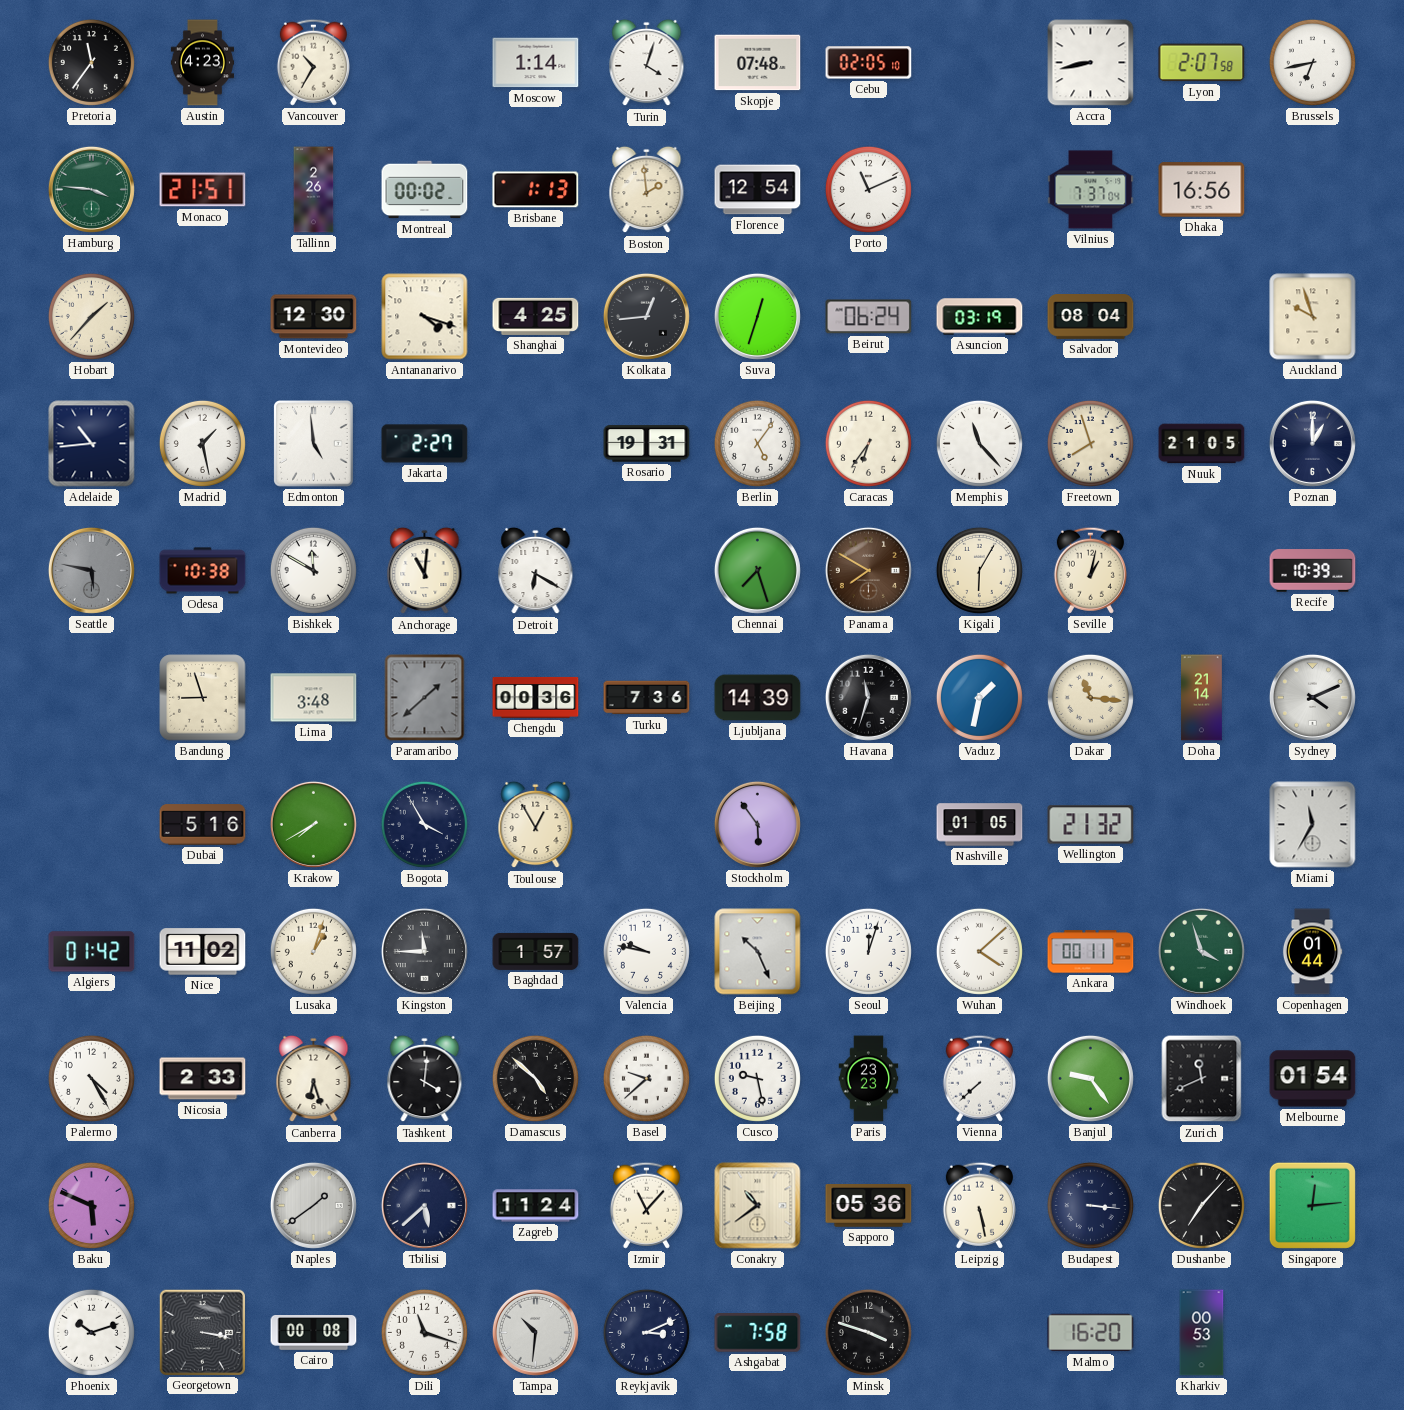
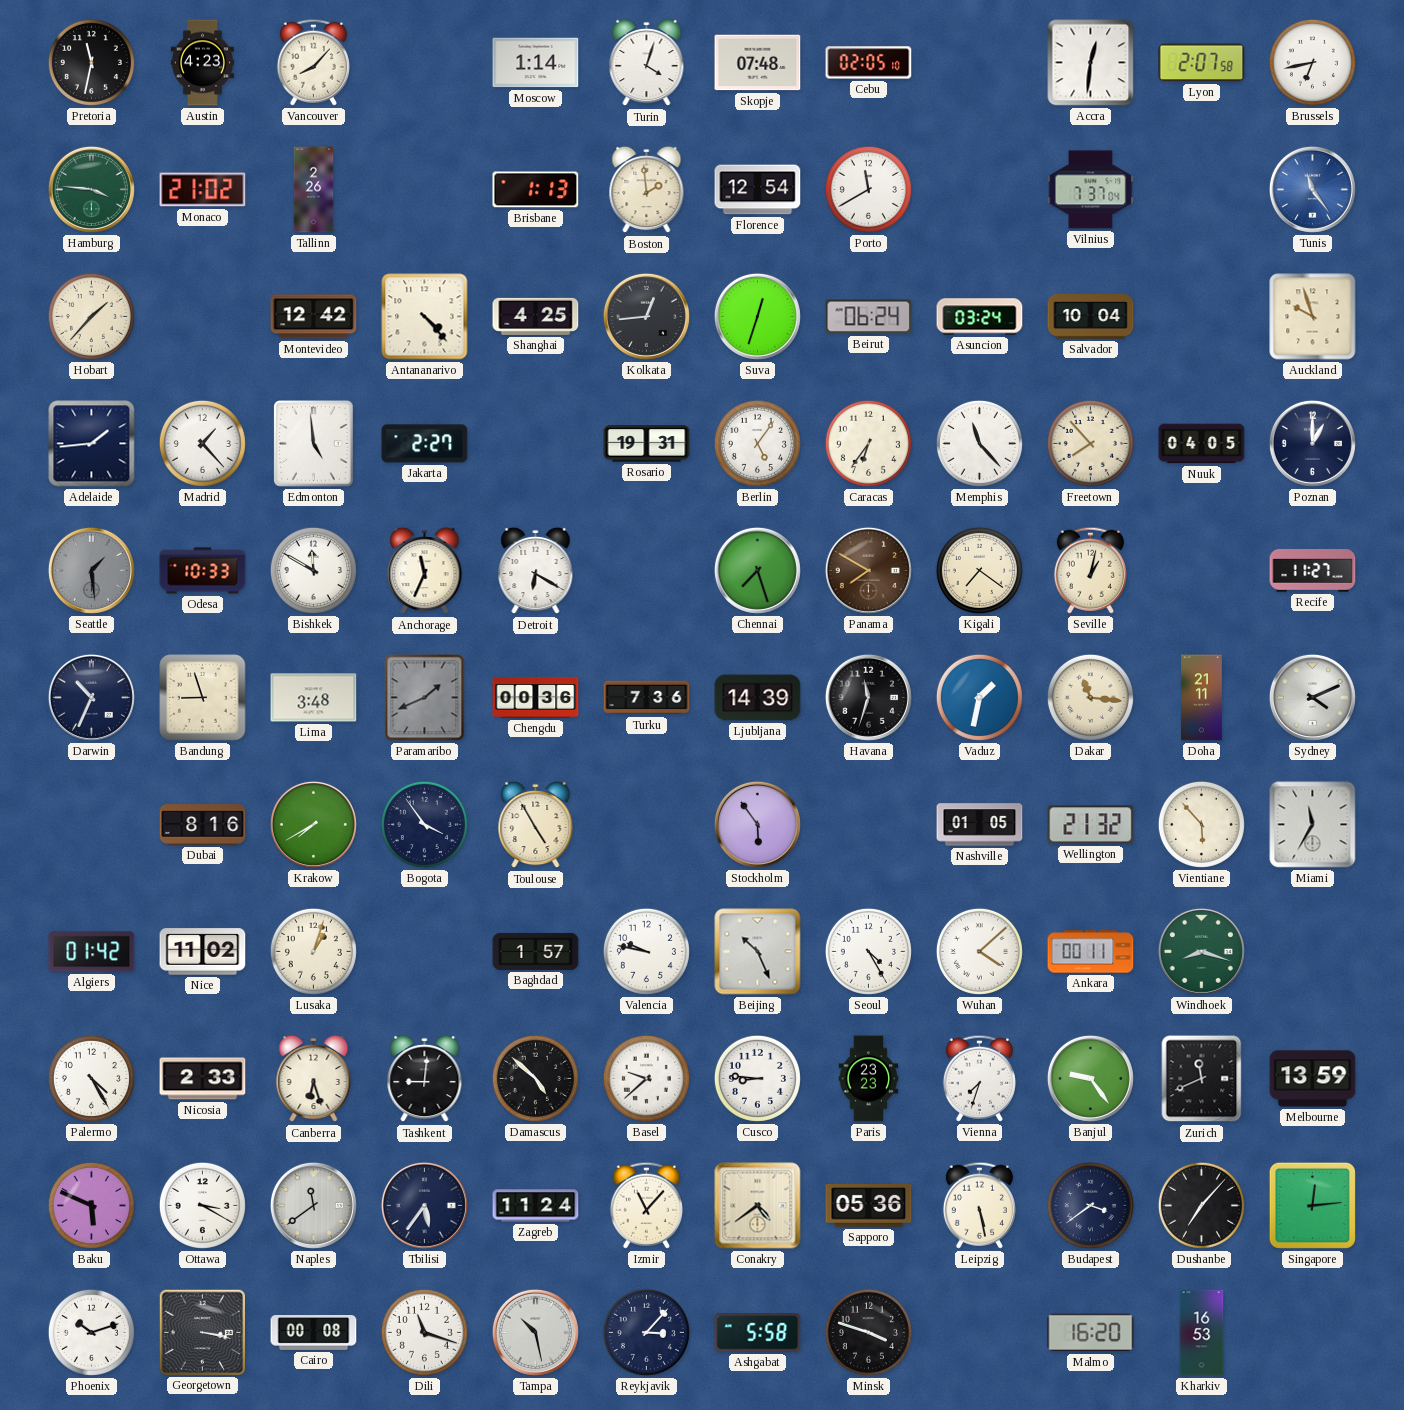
Pretoria: 11:36 -> 11:32 (91, 62)
Vancouver: 10:35 -> 8:07 (313, 62)
Accra: 8:43 -> 12:31 (1091, 63)
Monaco: 21:51 -> 21:02 (203, 190)
Montreal: 00:02 -> none (425, 190)
Porto: 11:11 -> 11:40 (868, 189)
Dhaka: 16:56 -> none (1202, 190)
Tunis: none -> 11:24 (1312, 189)
Montevideo: 12:30 -> 12:42 (314, 317)
Antananarivo: 4:18 -> 4:23 (425, 317)
Asuncion: 03:19 -> 03:24 (980, 317)
Salvador: 08:04 -> 10:04 (1091, 317)
Adelaide: 10:44 -> 1:44 (92, 444)
Madrid: 1:28 -> 1:23 (202, 443)
Freetown: 7:57 -> 7:53 (1090, 443)
Nuuk: 21:05 -> 04:05 (1202, 444)
Seattle: 5:47 -> 1:29 (91, 570)
Odesa: 10:38 -> 10:33 (203, 571)
Anchorage: 11:01 -> 11:34 (425, 571)
Kigali: 6:05 -> 7:21 (979, 570)
Recife: 10:39 -> 11:27 (1313, 571)
Darwin: none -> 10:34 (91, 697)
Paramaribo: 1:38 -> 1:41 (425, 698)
Doha: 21:14 -> 21:11 (1202, 698)
Dubai: 5:16 -> 8:16 (203, 825)
Bogota: 3:55 -> 3:54 (424, 824)
Toulouse: 12:55 -> 4:55 (536, 825)
Vientiane: none -> 5:53 (1201, 824)
Kingston: 11:45 -> none (424, 951)
Seoul: 12:03 -> 4:25 (868, 951)
Windhoek: 3:57 -> 8:18 (1201, 951)
Copenhagen: 01:44 -> none (1312, 952)
Tashkent: 4:01 -> 9:01 (425, 1079)
Cusco: 9:28 -> 8:46 (757, 1078)
Vienna: 7:38 -> 7:33 (979, 1078)
Melbourne: 01:54 -> 13:59 (1313, 1079)
Ottawa: none -> 3:20 (202, 1205)
Naples: 1:39 -> 11:39 (313, 1205)
Tbilisi: 5:38 -> 5:36 (424, 1205)
Conakry: 10:39 -> 4:39 (758, 1206)
Budapest: 3:16 -> 3:39 (1090, 1205)
Tampa: 10:31 -> 10:28 (535, 1332)
Reykjavik: 3:11 -> 3:07 (646, 1332)
Ashgabat: 7:58 -> 5:58 (758, 1333)
Kharkiv: 00:53 -> 16:53 (1202, 1333)
